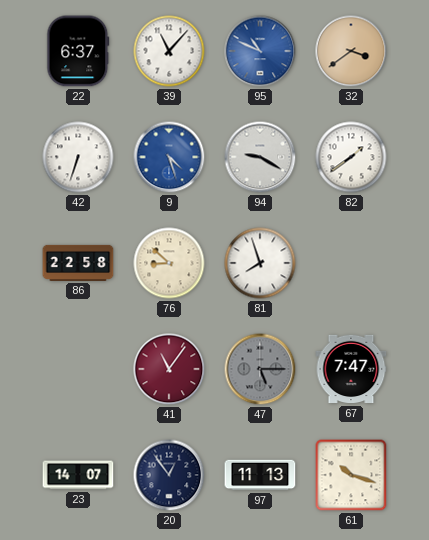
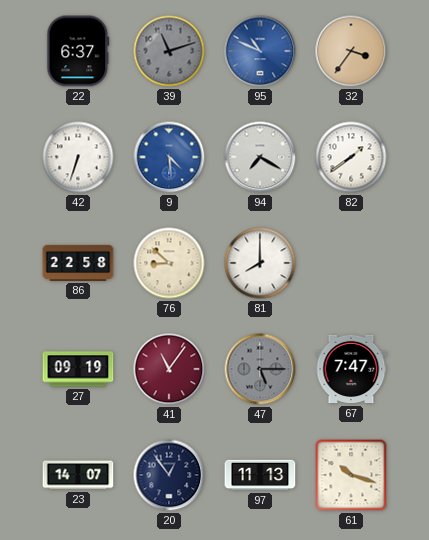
39: 11:07 -> 11:12 (169, 51)
39 dial: white -> grey (169, 51)
32: 3:39 -> 3:36 (351, 51)
9: 4:27 -> 4:29 (169, 157)
94: 9:20 -> 7:20 (260, 157)
81: 7:57 -> 8:00 (260, 263)
27: none -> 09:19 (78, 369)
